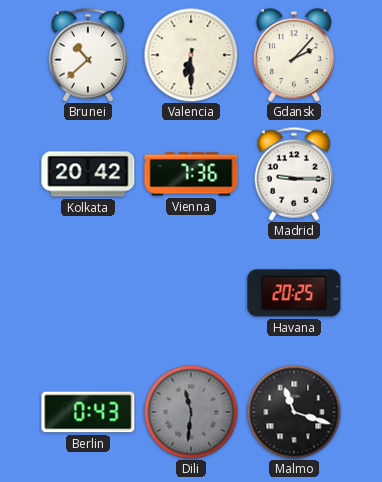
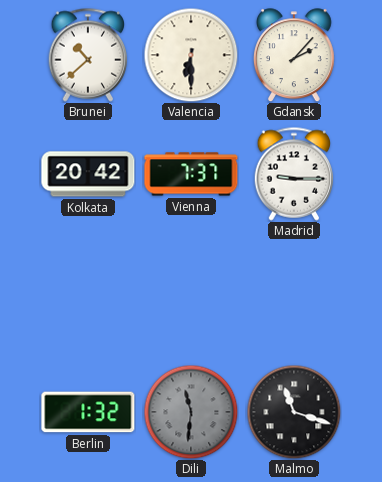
Vienna: 7:36 -> 7:37 (191, 174)
Havana: 20:25 -> none (294, 293)
Berlin: 0:43 -> 1:32 (88, 412)
